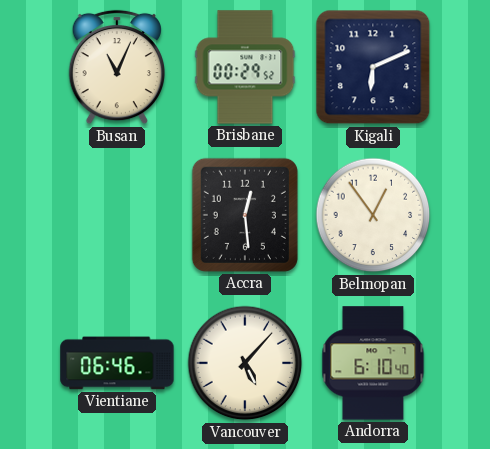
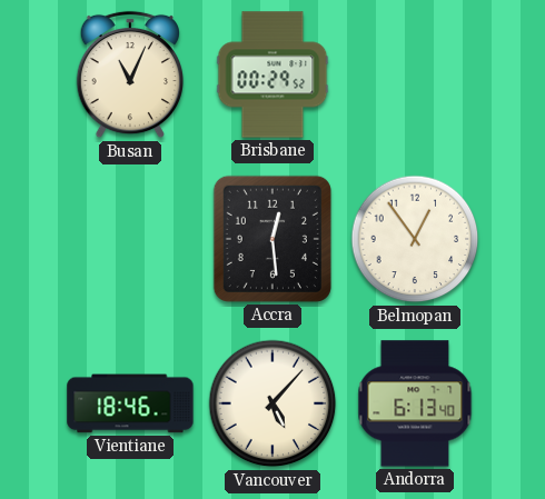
Kigali: 6:11 -> none (373, 67)
Vientiane: 06:46 -> 18:46 (130, 403)
Andorra: 6:10 -> 6:13 (415, 403)
